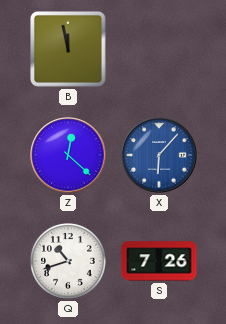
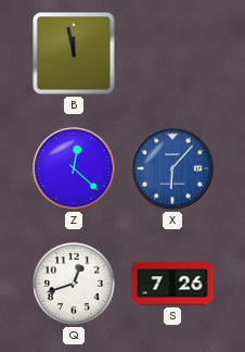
Q: 10:42 -> 12:42 (74, 284)
